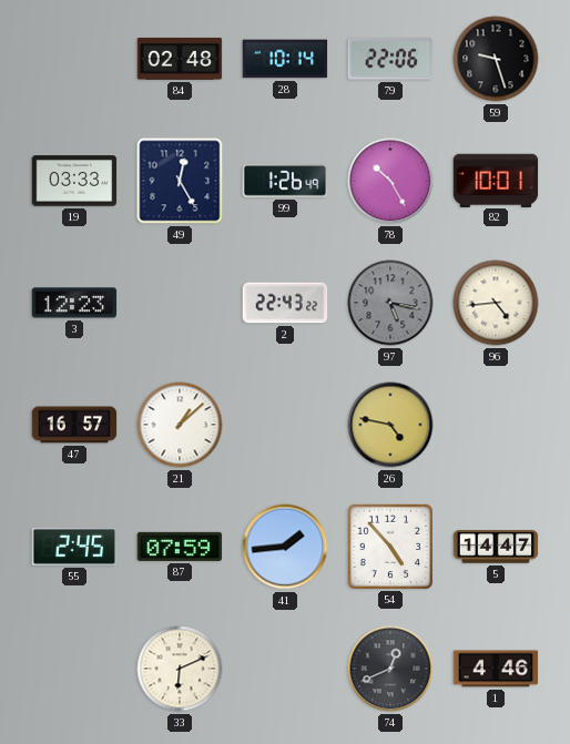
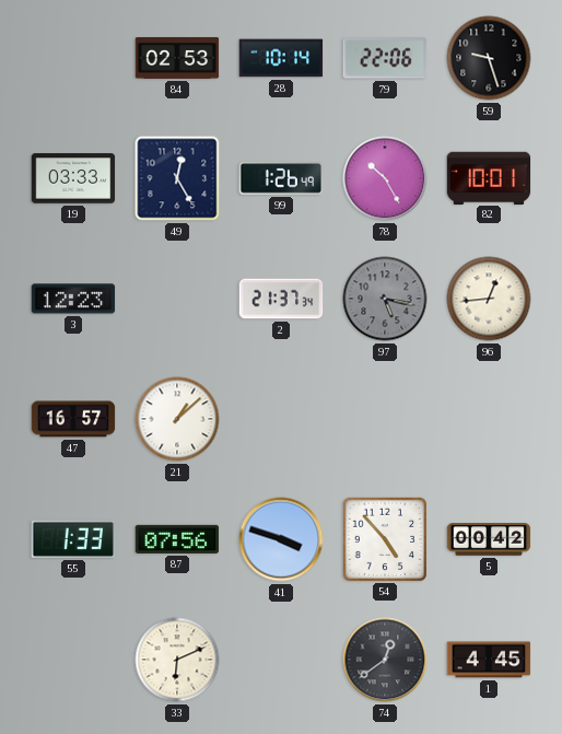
84: 02:48 -> 02:53 (177, 58)
2: 22:43 -> 21:37 (281, 299)
96: 4:44 -> 12:44 (489, 299)
26: 4:47 -> none (390, 425)
55: 2:45 -> 1:33 (73, 539)
87: 07:59 -> 07:56 (177, 539)
41: 1:44 -> 3:48 (281, 539)
5: 14:47 -> 00:42 (489, 539)
74: 12:41 -> 12:39 (385, 660)
1: 4:46 -> 4:45 (489, 660)
